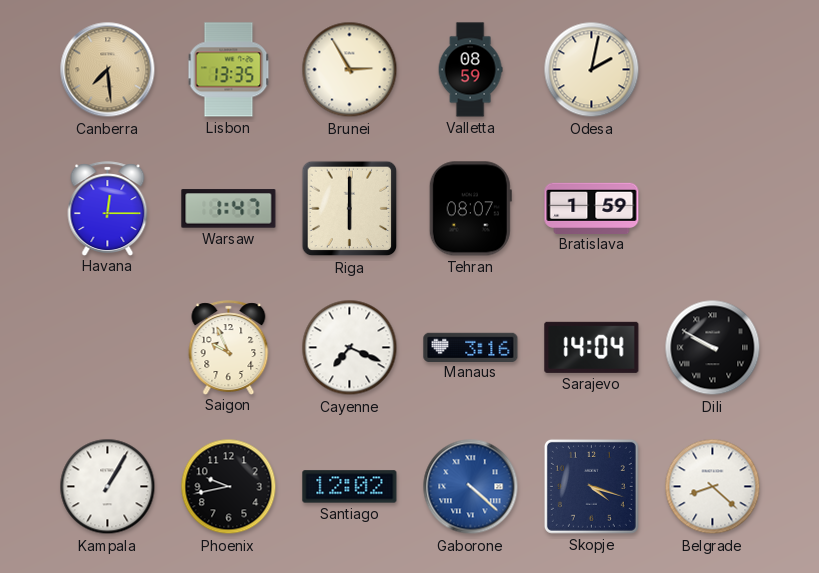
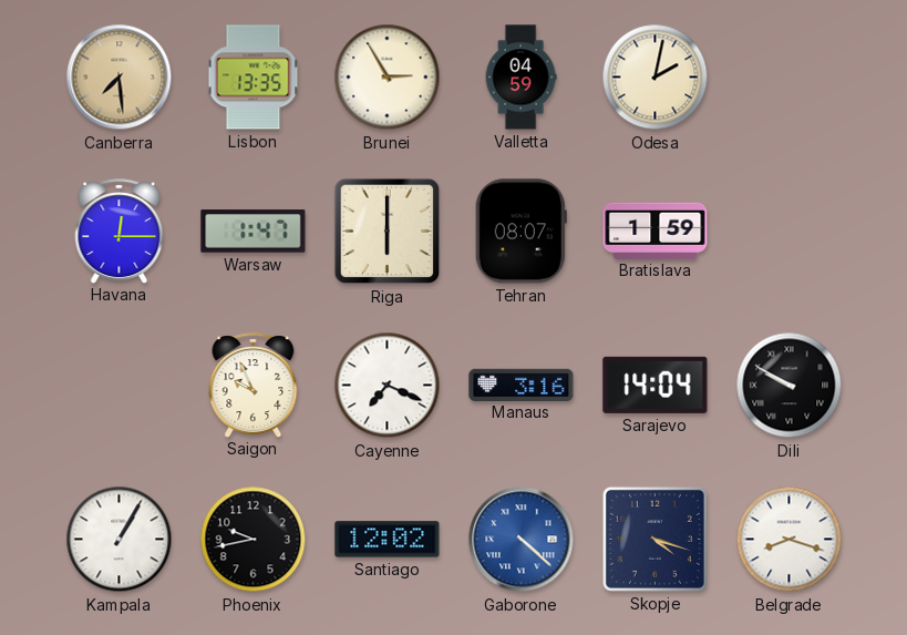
Valletta: 08:59 -> 04:59 (521, 78)
Belgrade: 8:22 -> 8:18 (790, 540)
